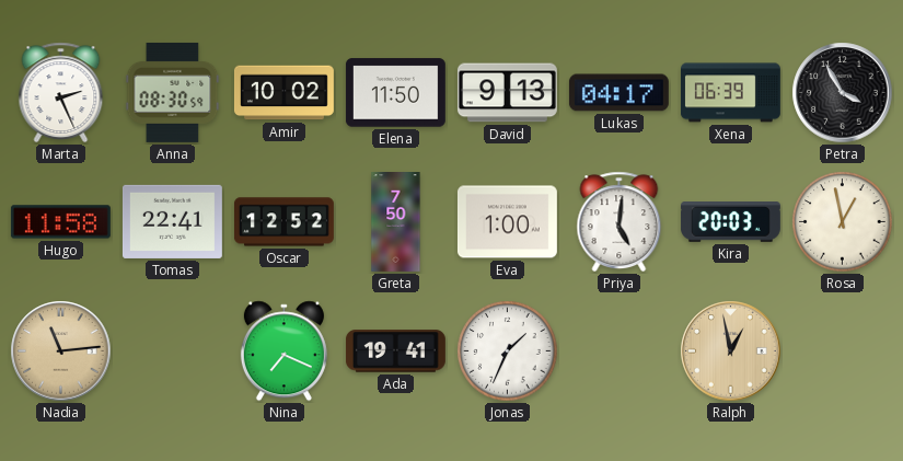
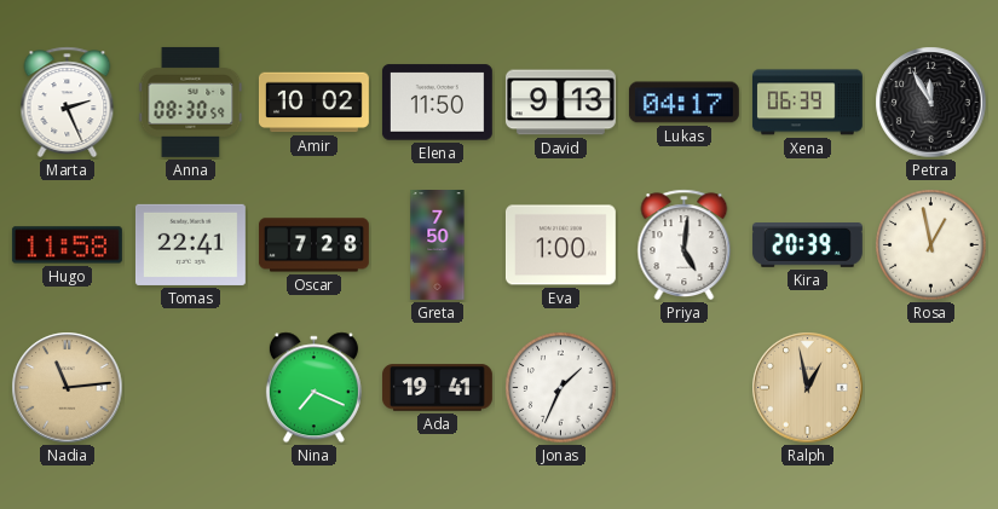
Petra: 3:55 -> 11:55 (931, 103)
Oscar: 12:52 -> 7:28 (313, 245)
Kira: 20:03 -> 20:39 (807, 245)
